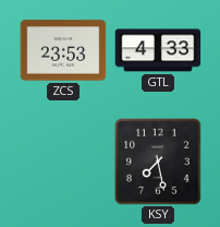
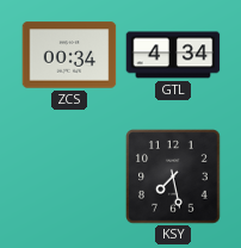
ZCS: 23:53 -> 00:34 (69, 55)
GTL: 4:33 -> 4:34 (173, 55)
